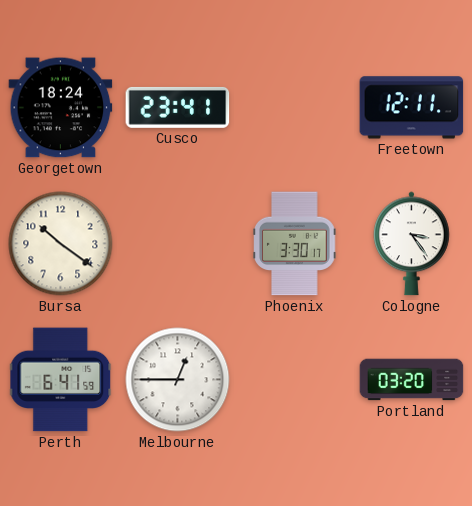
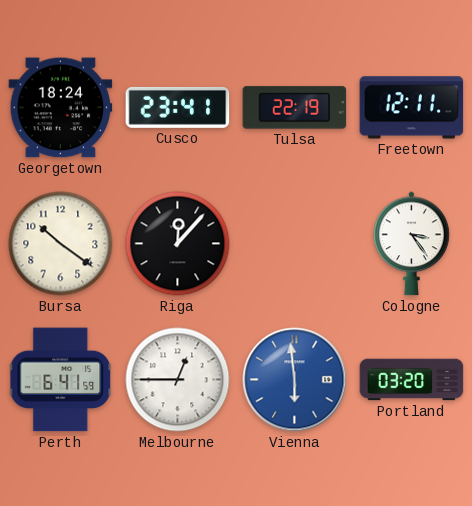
Tulsa: none -> 22:19 (295, 108)
Riga: none -> 12:07 (178, 244)
Phoenix: 3:30 -> none (295, 244)
Vienna: none -> 5:59 (295, 380)
